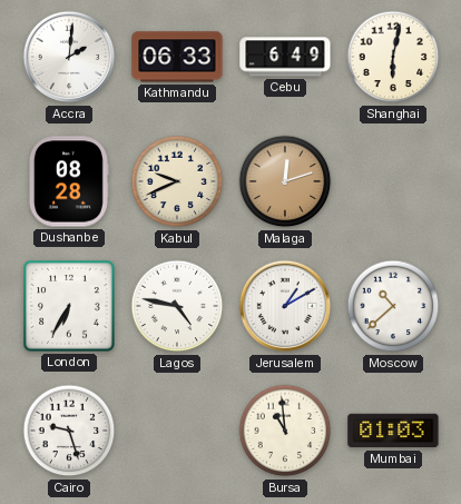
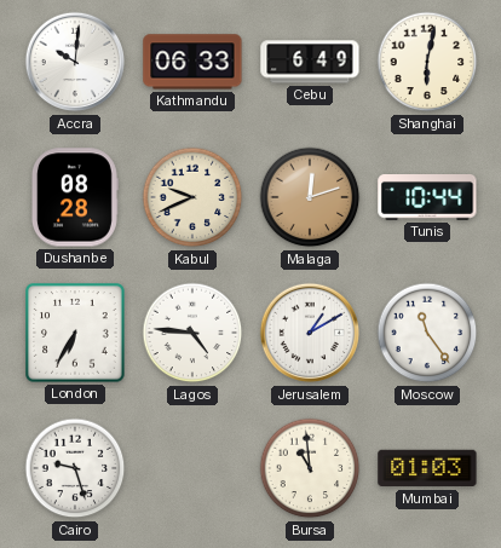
Accra: 2:01 -> 10:01 (75, 62)
Tunis: none -> 10:44 (427, 197)
Lagos: 4:47 -> 4:46 (192, 333)
Moscow: 10:38 -> 11:24 (427, 333)
